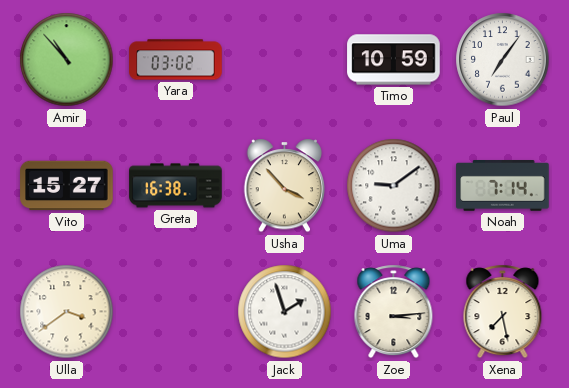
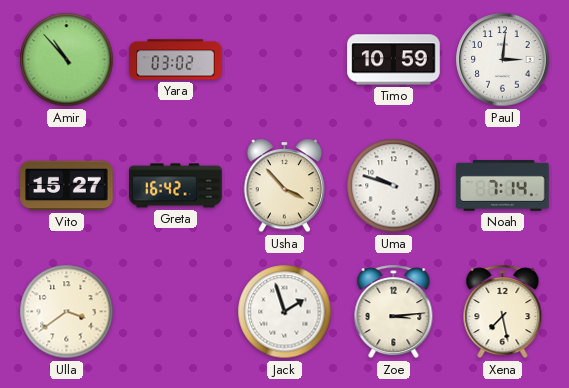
Paul: 7:06 -> 3:01 (503, 60)
Greta: 16:38 -> 16:42 (176, 186)
Uma: 9:09 -> 9:48 (394, 186)
